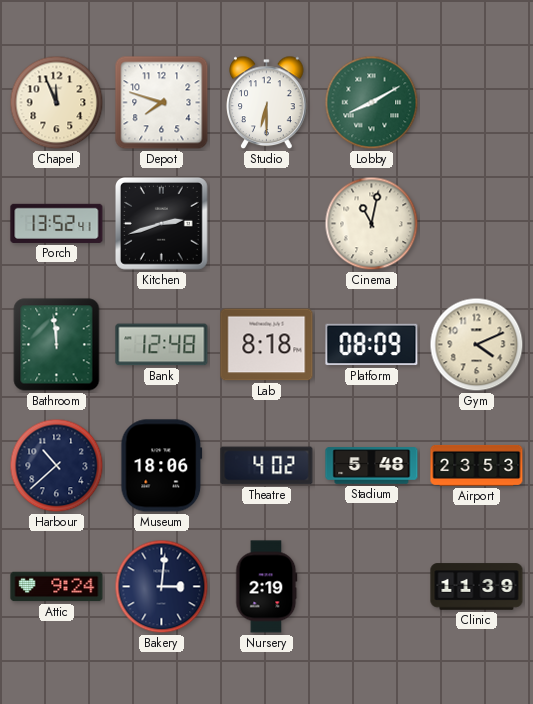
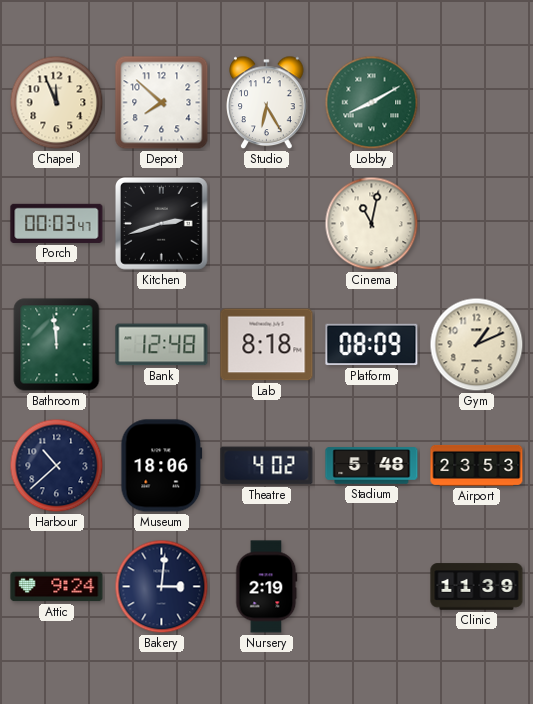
Depot: 7:48 -> 7:52 (162, 103)
Studio: 6:30 -> 6:25 (267, 103)
Porch: 13:52 -> 00:03 (57, 223)
Gym: 4:11 -> 1:11 (477, 345)
